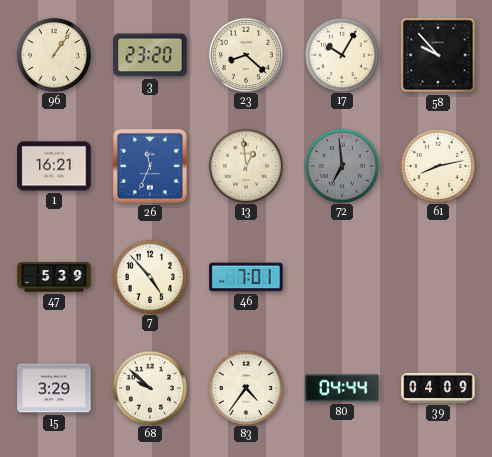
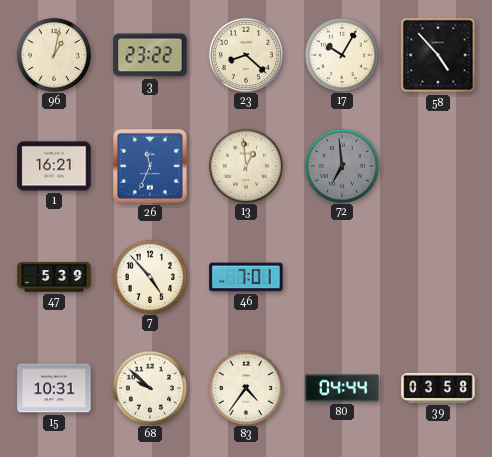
96: 1:06 -> 1:02 (53, 54)
3: 23:20 -> 23:22 (150, 55)
58: 9:53 -> 4:53 (438, 55)
61: 8:13 -> none (437, 165)
15: 3:29 -> 10:31 (54, 388)
39: 04:09 -> 03:58 (438, 388)
